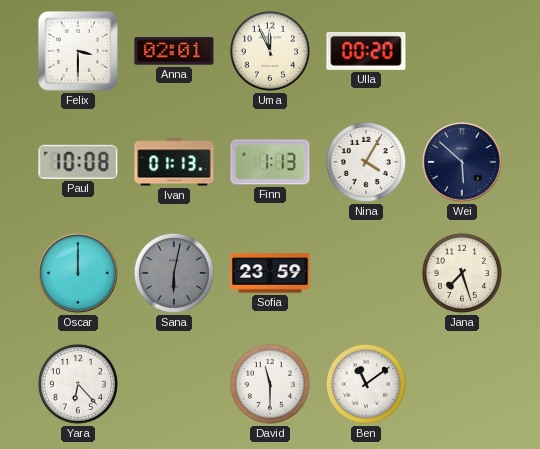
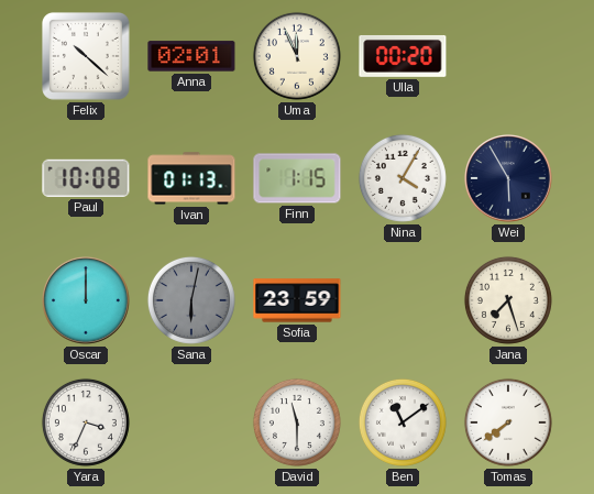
Felix: 3:30 -> 10:22 (87, 57)
Finn: 1:13 -> 1:15 (297, 178)
Wei: 5:52 -> 5:55 (508, 178)
Yara: 6:23 -> 3:34 (86, 422)
Tomas: none -> 7:39 (508, 422)
